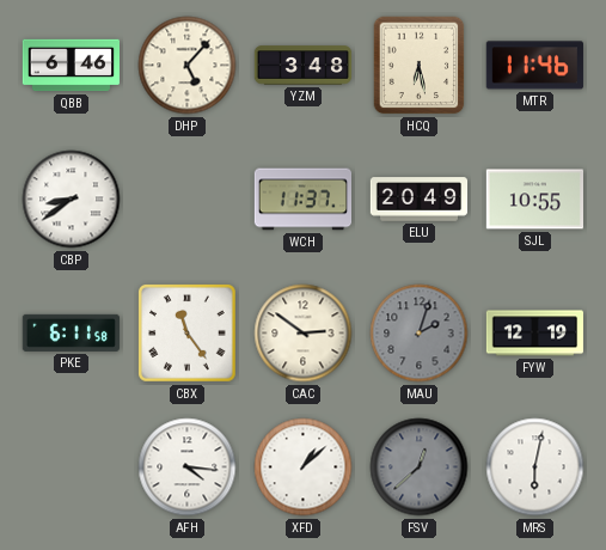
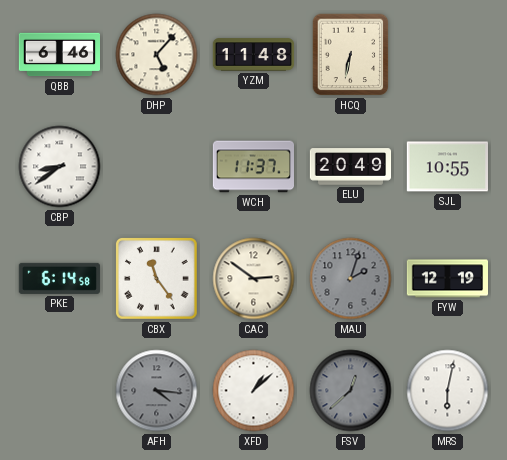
YZM: 3:48 -> 11:48 (254, 55)
HCQ: 6:28 -> 6:32 (351, 55)
MTR: 11:46 -> none (534, 66)
PKE: 6:11 -> 6:14 (59, 278)
AFH dial: white -> grey (157, 391)
